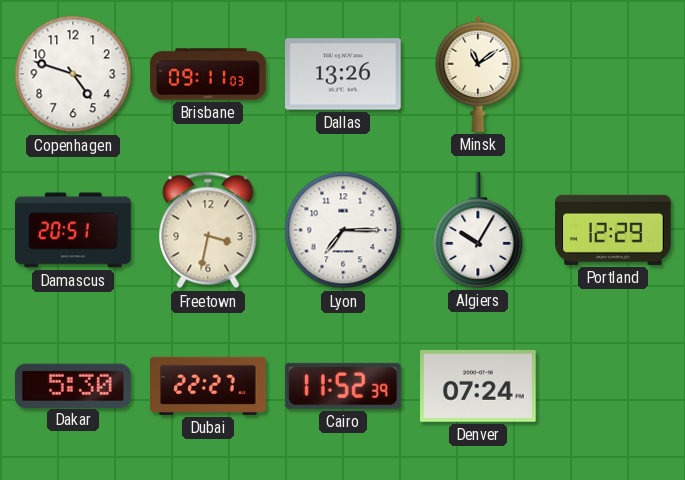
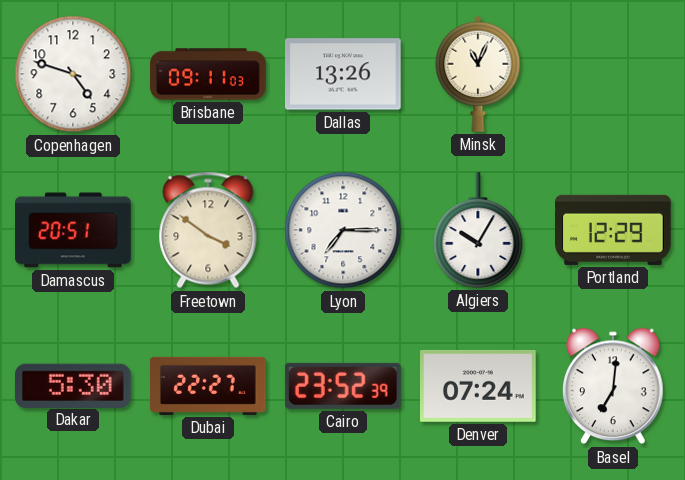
Minsk: 11:09 -> 11:04 (478, 74)
Freetown: 3:32 -> 3:51 (208, 230)
Cairo: 11:52 -> 23:52 (343, 386)
Basel: none -> 7:01 (614, 386)
